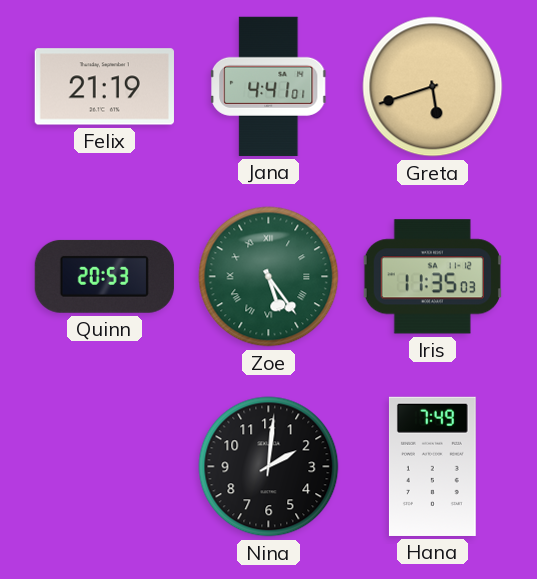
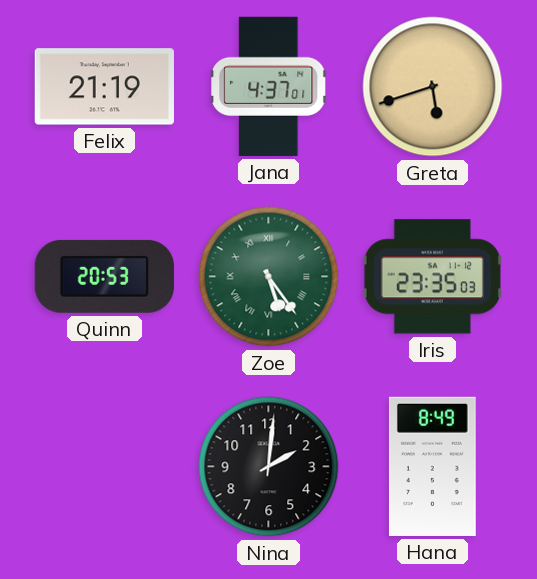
Jana: 4:41 -> 4:37 (270, 86)
Iris: 11:35 -> 23:35 (432, 277)
Hana: 7:49 -> 8:49 (432, 466)
